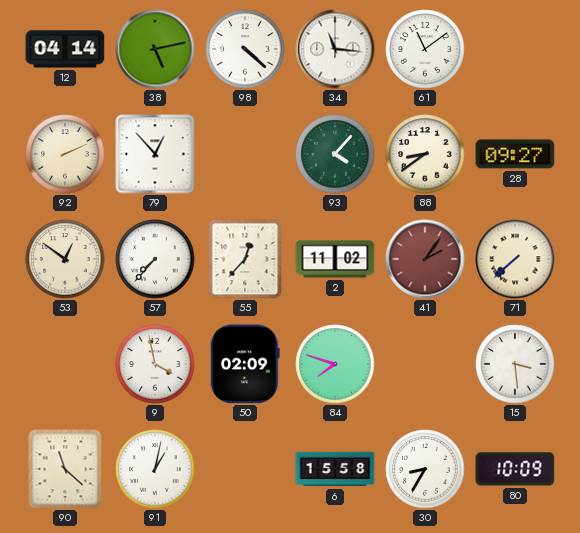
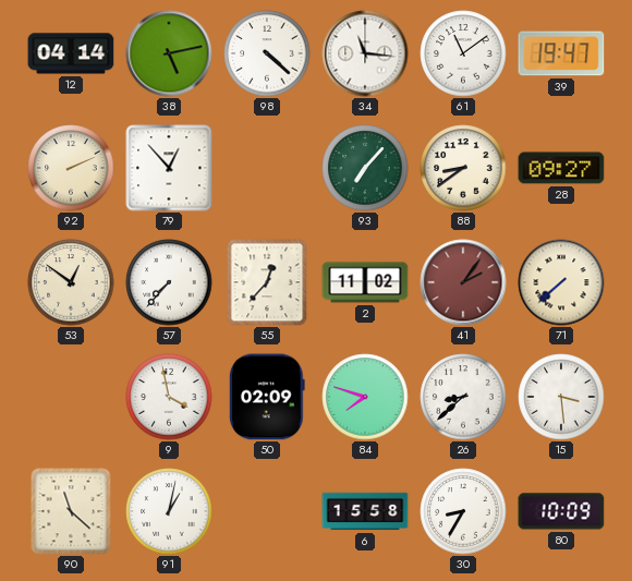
39: none -> 19:47 (561, 53)
93: 4:07 -> 7:07 (365, 168)
26: none -> 8:38 (463, 397)
